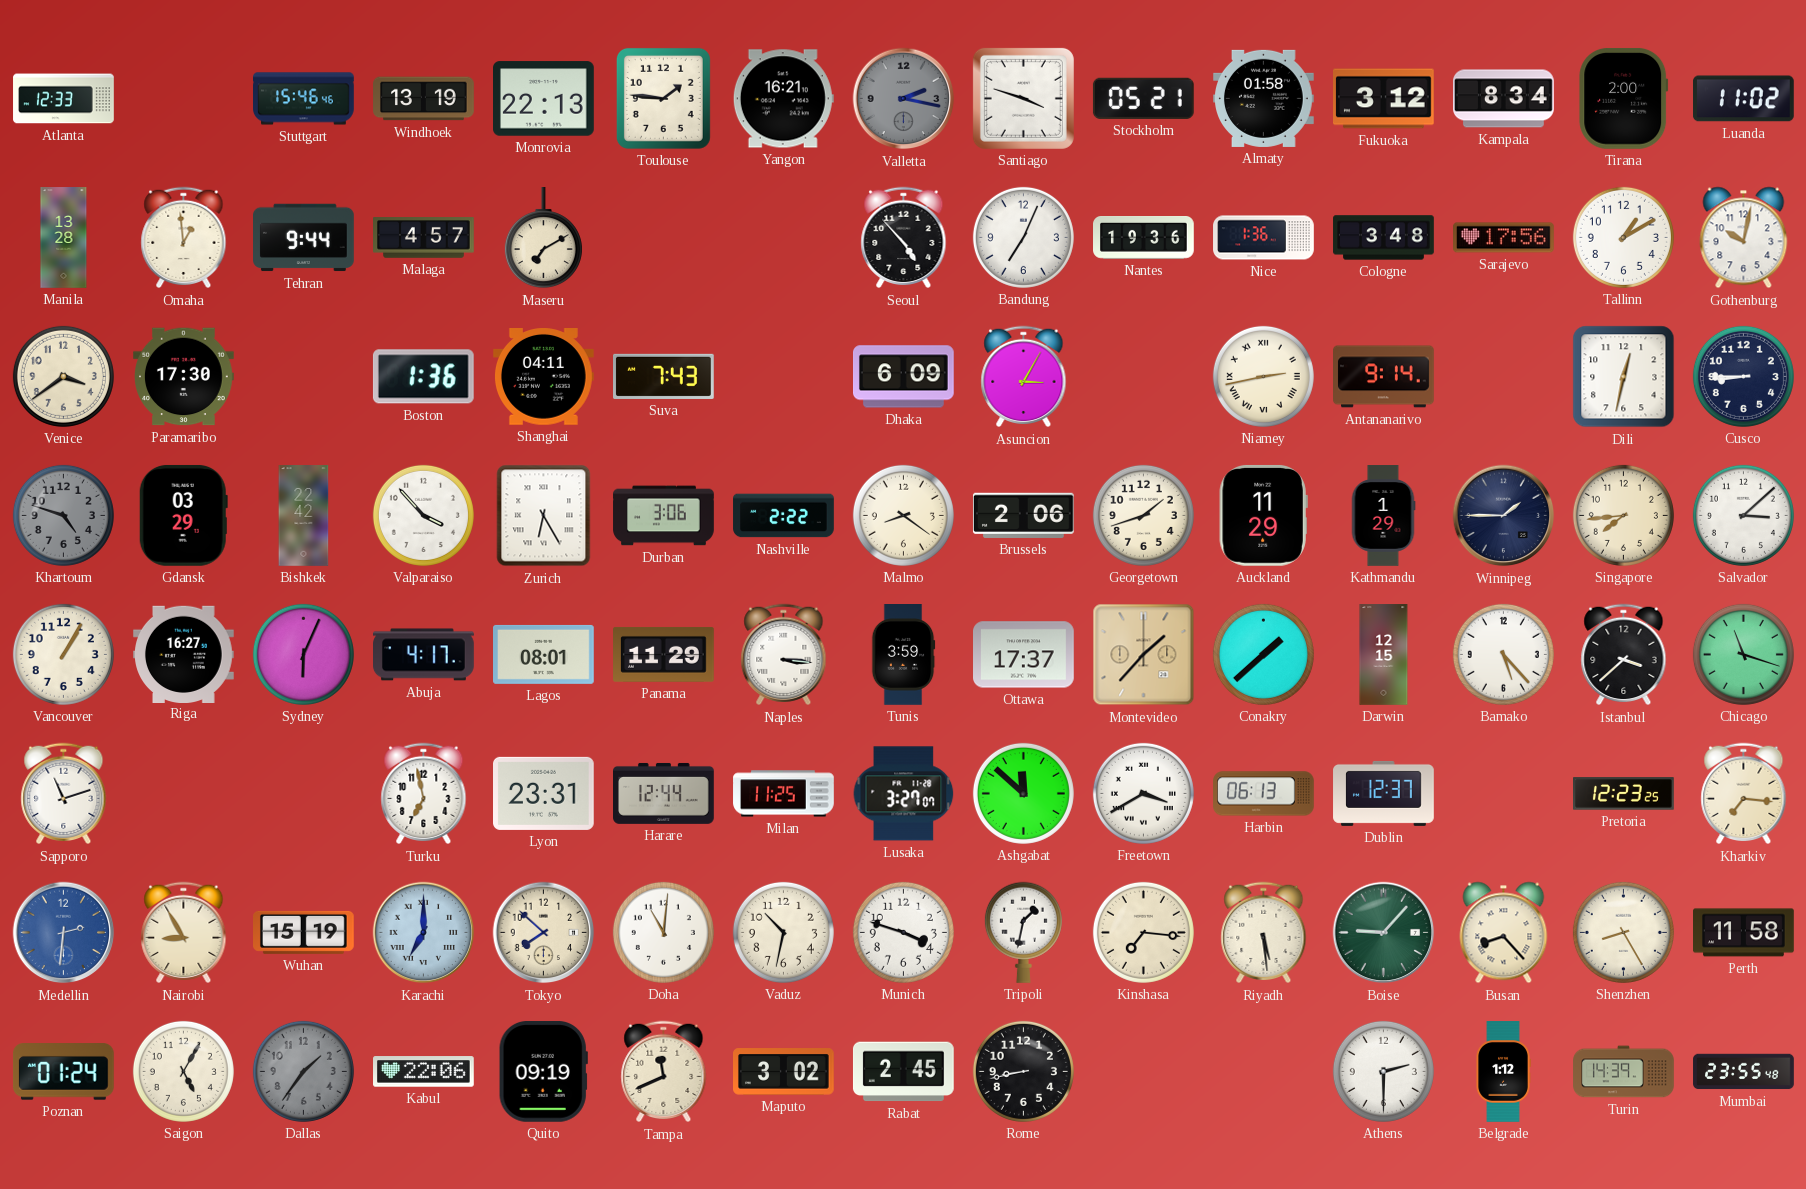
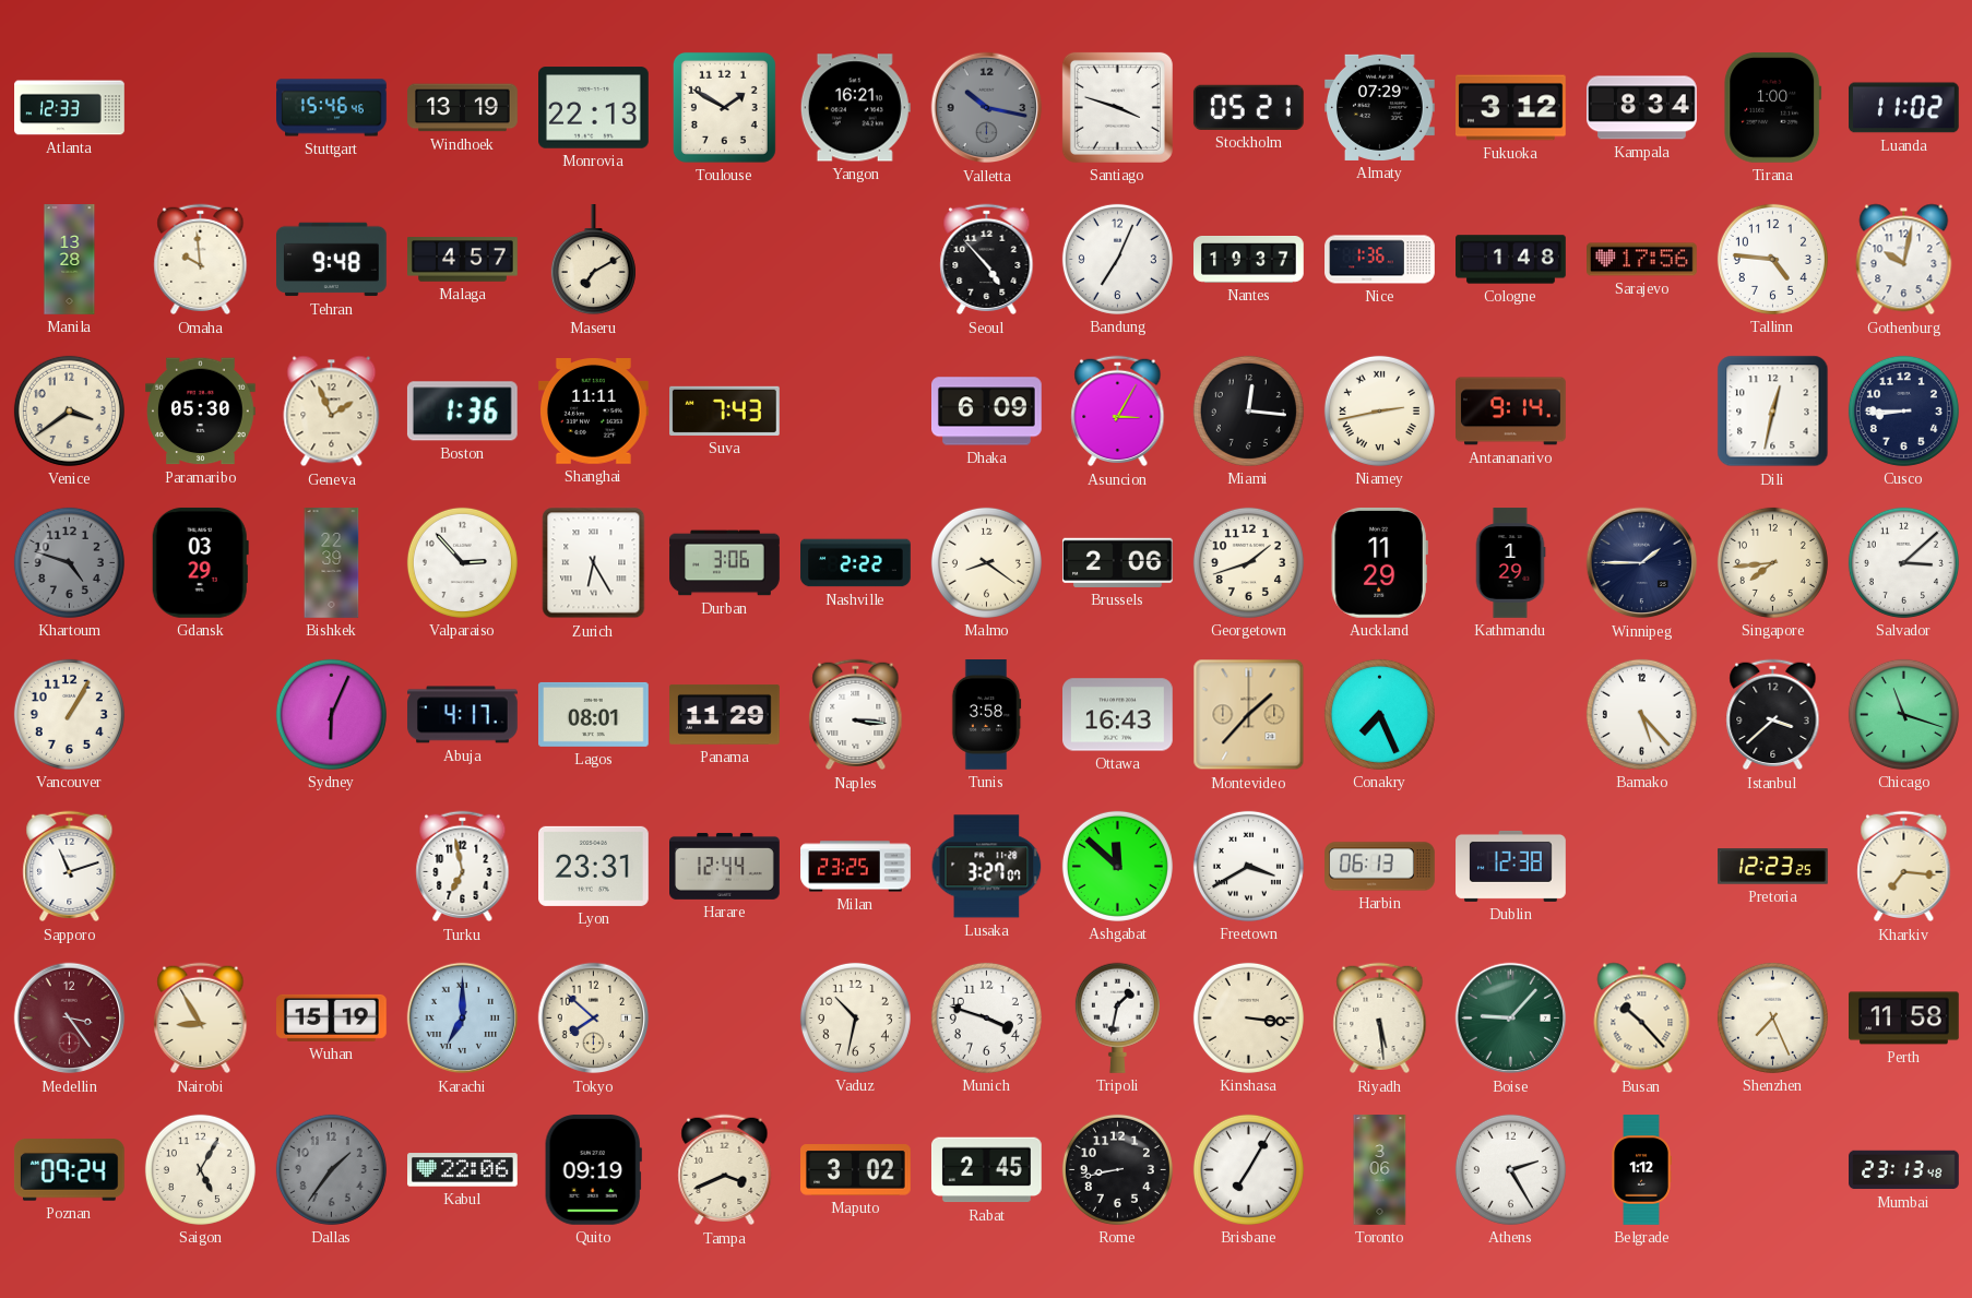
Toulouse: 1:46 -> 1:50 (724, 107)
Valletta: 2:17 -> 10:17 (987, 108)
Almaty: 01:58 -> 07:29 (1380, 107)
Tirana: 2:00 -> 1:00 (1773, 107)
Omaha: 12:59 -> 9:59 (201, 260)
Tehran: 9:44 -> 9:48 (332, 260)
Nantes: 19:36 -> 19:37 (1249, 260)
Cologne: 3:48 -> 1:48 (1511, 260)
Tallinn: 1:10 -> 4:46 (1772, 259)
Paramaribo: 17:30 -> 05:30 (201, 412)
Geneva: none -> 1:56 (332, 412)
Shanghai: 04:11 -> 11:11 (594, 412)
Miami: none -> 12:16 (1248, 410)
Bishkek: 22:42 -> 22:39 (332, 563)
Valparaiso: 3:53 -> 2:53 (462, 562)
Riga: 16:27 -> none (184, 654)
Tunis: 3:59 -> 3:58 (986, 715)
Ottawa: 17:37 -> 16:43 (1118, 715)
Conakry: 1:38 -> 7:26 (1379, 714)
Darwin: 12:15 -> none (1384, 655)
Milan: 11:25 -> 23:25 (856, 867)
Dublin: 12:37 -> 12:38 (1511, 866)
Medellin: 2:31 -> 3:24 (70, 1019)
Medellin dial: blue -> burgundy (70, 1019)
Doha: 11:01 -> none (663, 932)
Kinshasa: 7:16 -> 3:16 (1248, 1017)
Busan: 8:23 -> 10:23 (1642, 1019)
Shenzhen: 8:25 -> 7:26 (1772, 1017)
Poznan: 01:24 -> 09:24 (69, 1170)
Tampa: 11:41 -> 3:41 (725, 1170)
Brisbane: none -> 7:05 (1248, 1169)
Toronto: none -> 3:06 (1380, 1170)
Athens: 2:30 -> 2:25 (1510, 1169)
Turin: 14:39 -> none (1624, 1072)
Mumbai: 23:55 -> 23:13 (1904, 1170)
